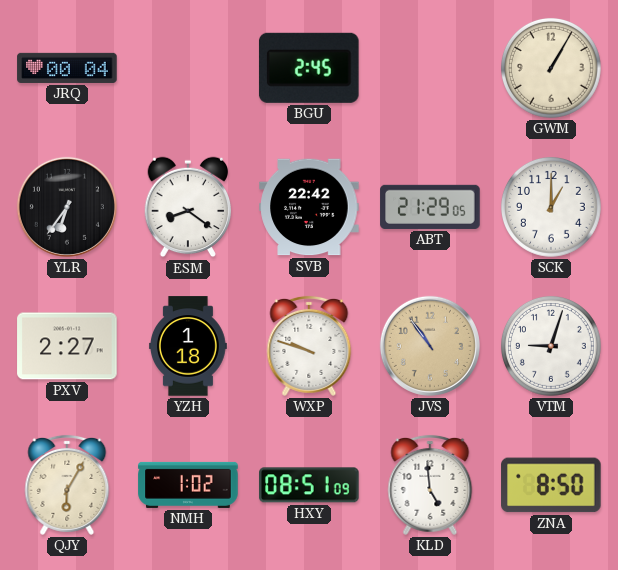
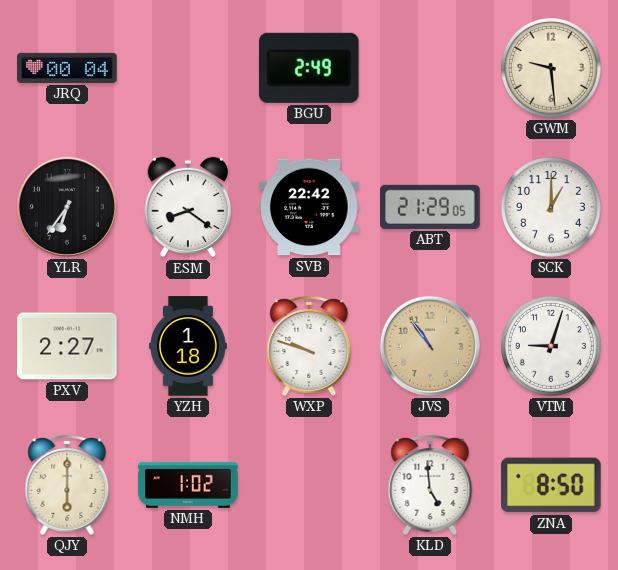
BGU: 2:45 -> 2:49 (309, 68)
GWM: 1:05 -> 9:29 (551, 68)
QJY: 6:05 -> 6:00 (67, 485)
HXY: 08:51 -> none (309, 485)
